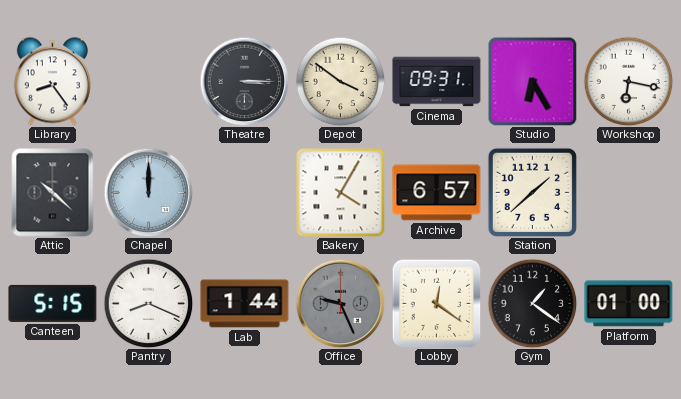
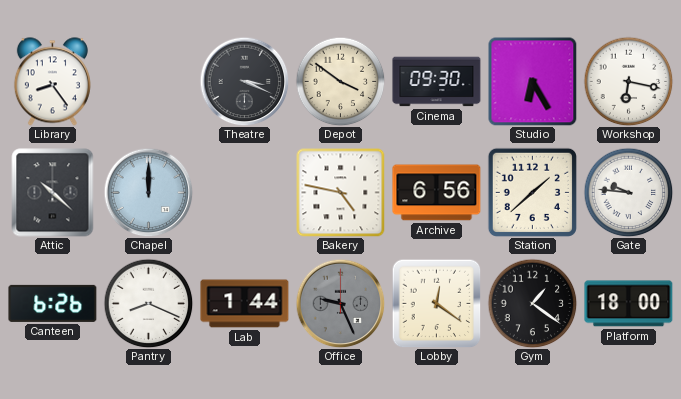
Theatre: 3:15 -> 3:19 (244, 81)
Cinema: 09:31 -> 09:30 (437, 82)
Bakery: 4:05 -> 4:47 (340, 192)
Archive: 6:57 -> 6:56 (437, 193)
Gate: none -> 9:46 (628, 192)
Canteen: 5:15 -> 6:26 (53, 303)
Platform: 01:00 -> 18:00 (629, 304)
